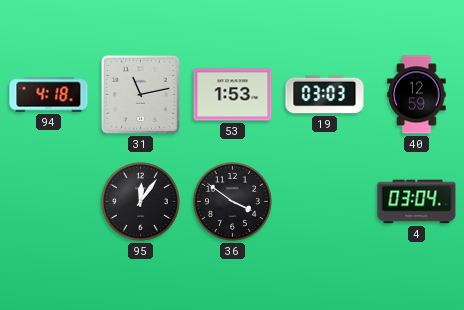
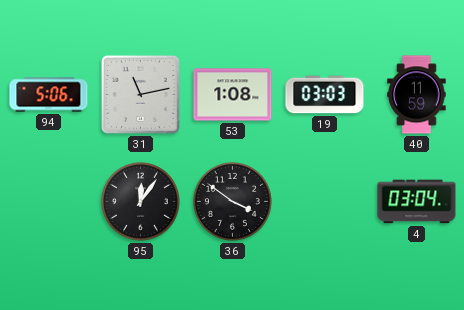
94: 4:18 -> 5:06 (49, 95)
53: 1:53 -> 1:08 (233, 95)
40: 12:59 -> 11:59 (417, 95)
